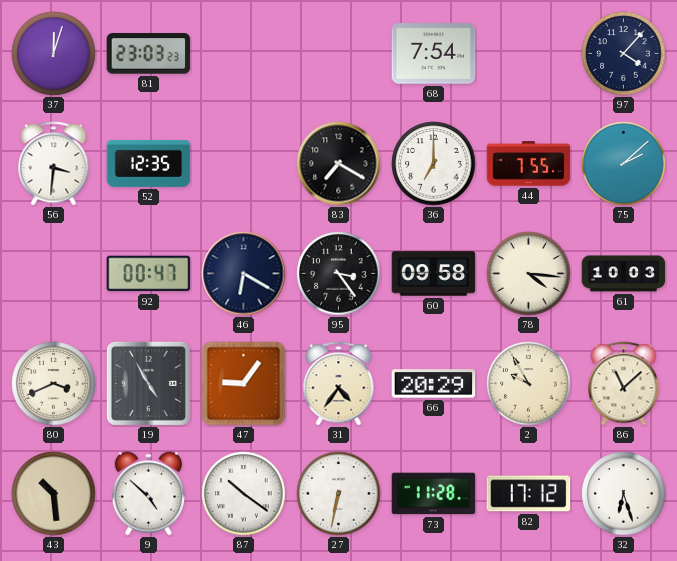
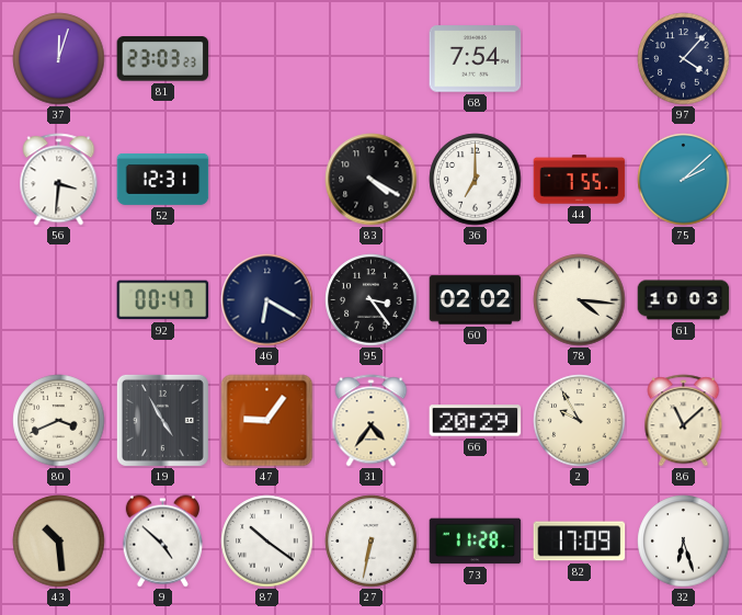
52: 12:35 -> 12:31 (163, 179)
83: 7:20 -> 4:20 (372, 180)
60: 09:58 -> 02:02 (476, 300)
82: 17:12 -> 17:09 (580, 542)
